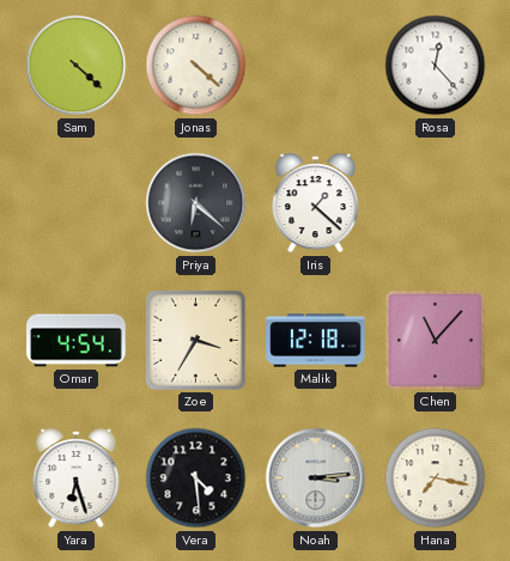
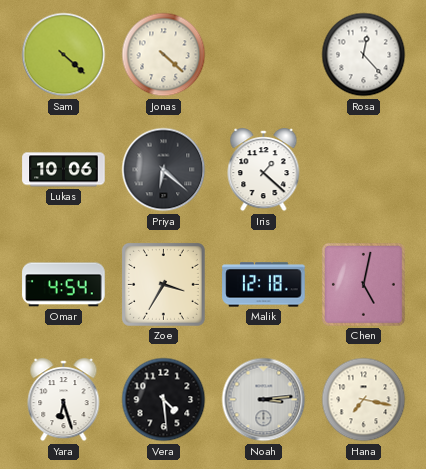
Lukas: none -> 10:06 (64, 170)
Chen: 11:07 -> 5:02 (363, 284)
